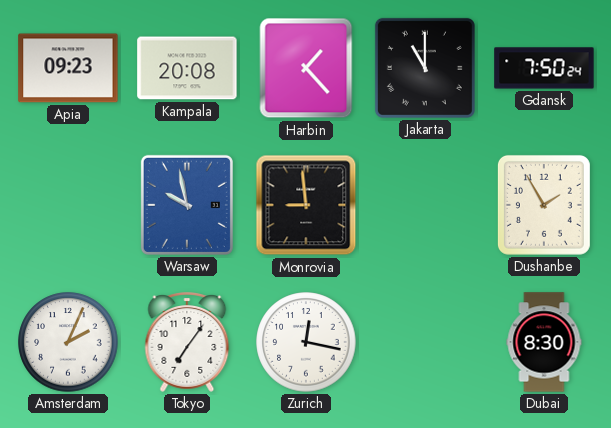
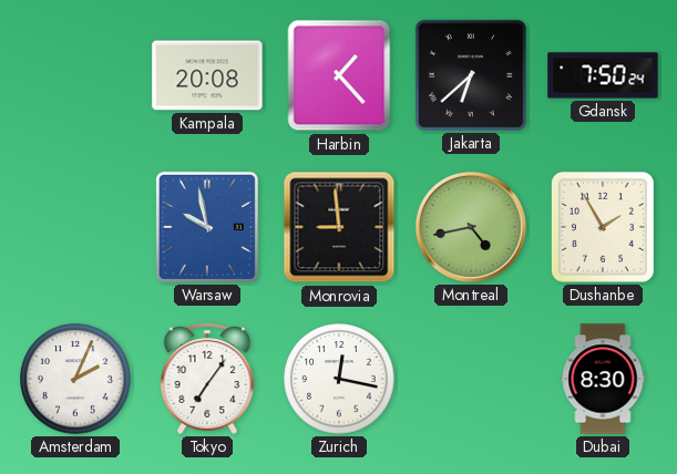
Apia: 09:23 -> none (68, 68)
Jakarta: 11:00 -> 6:38 (471, 75)
Montreal: none -> 4:43 (471, 227)
